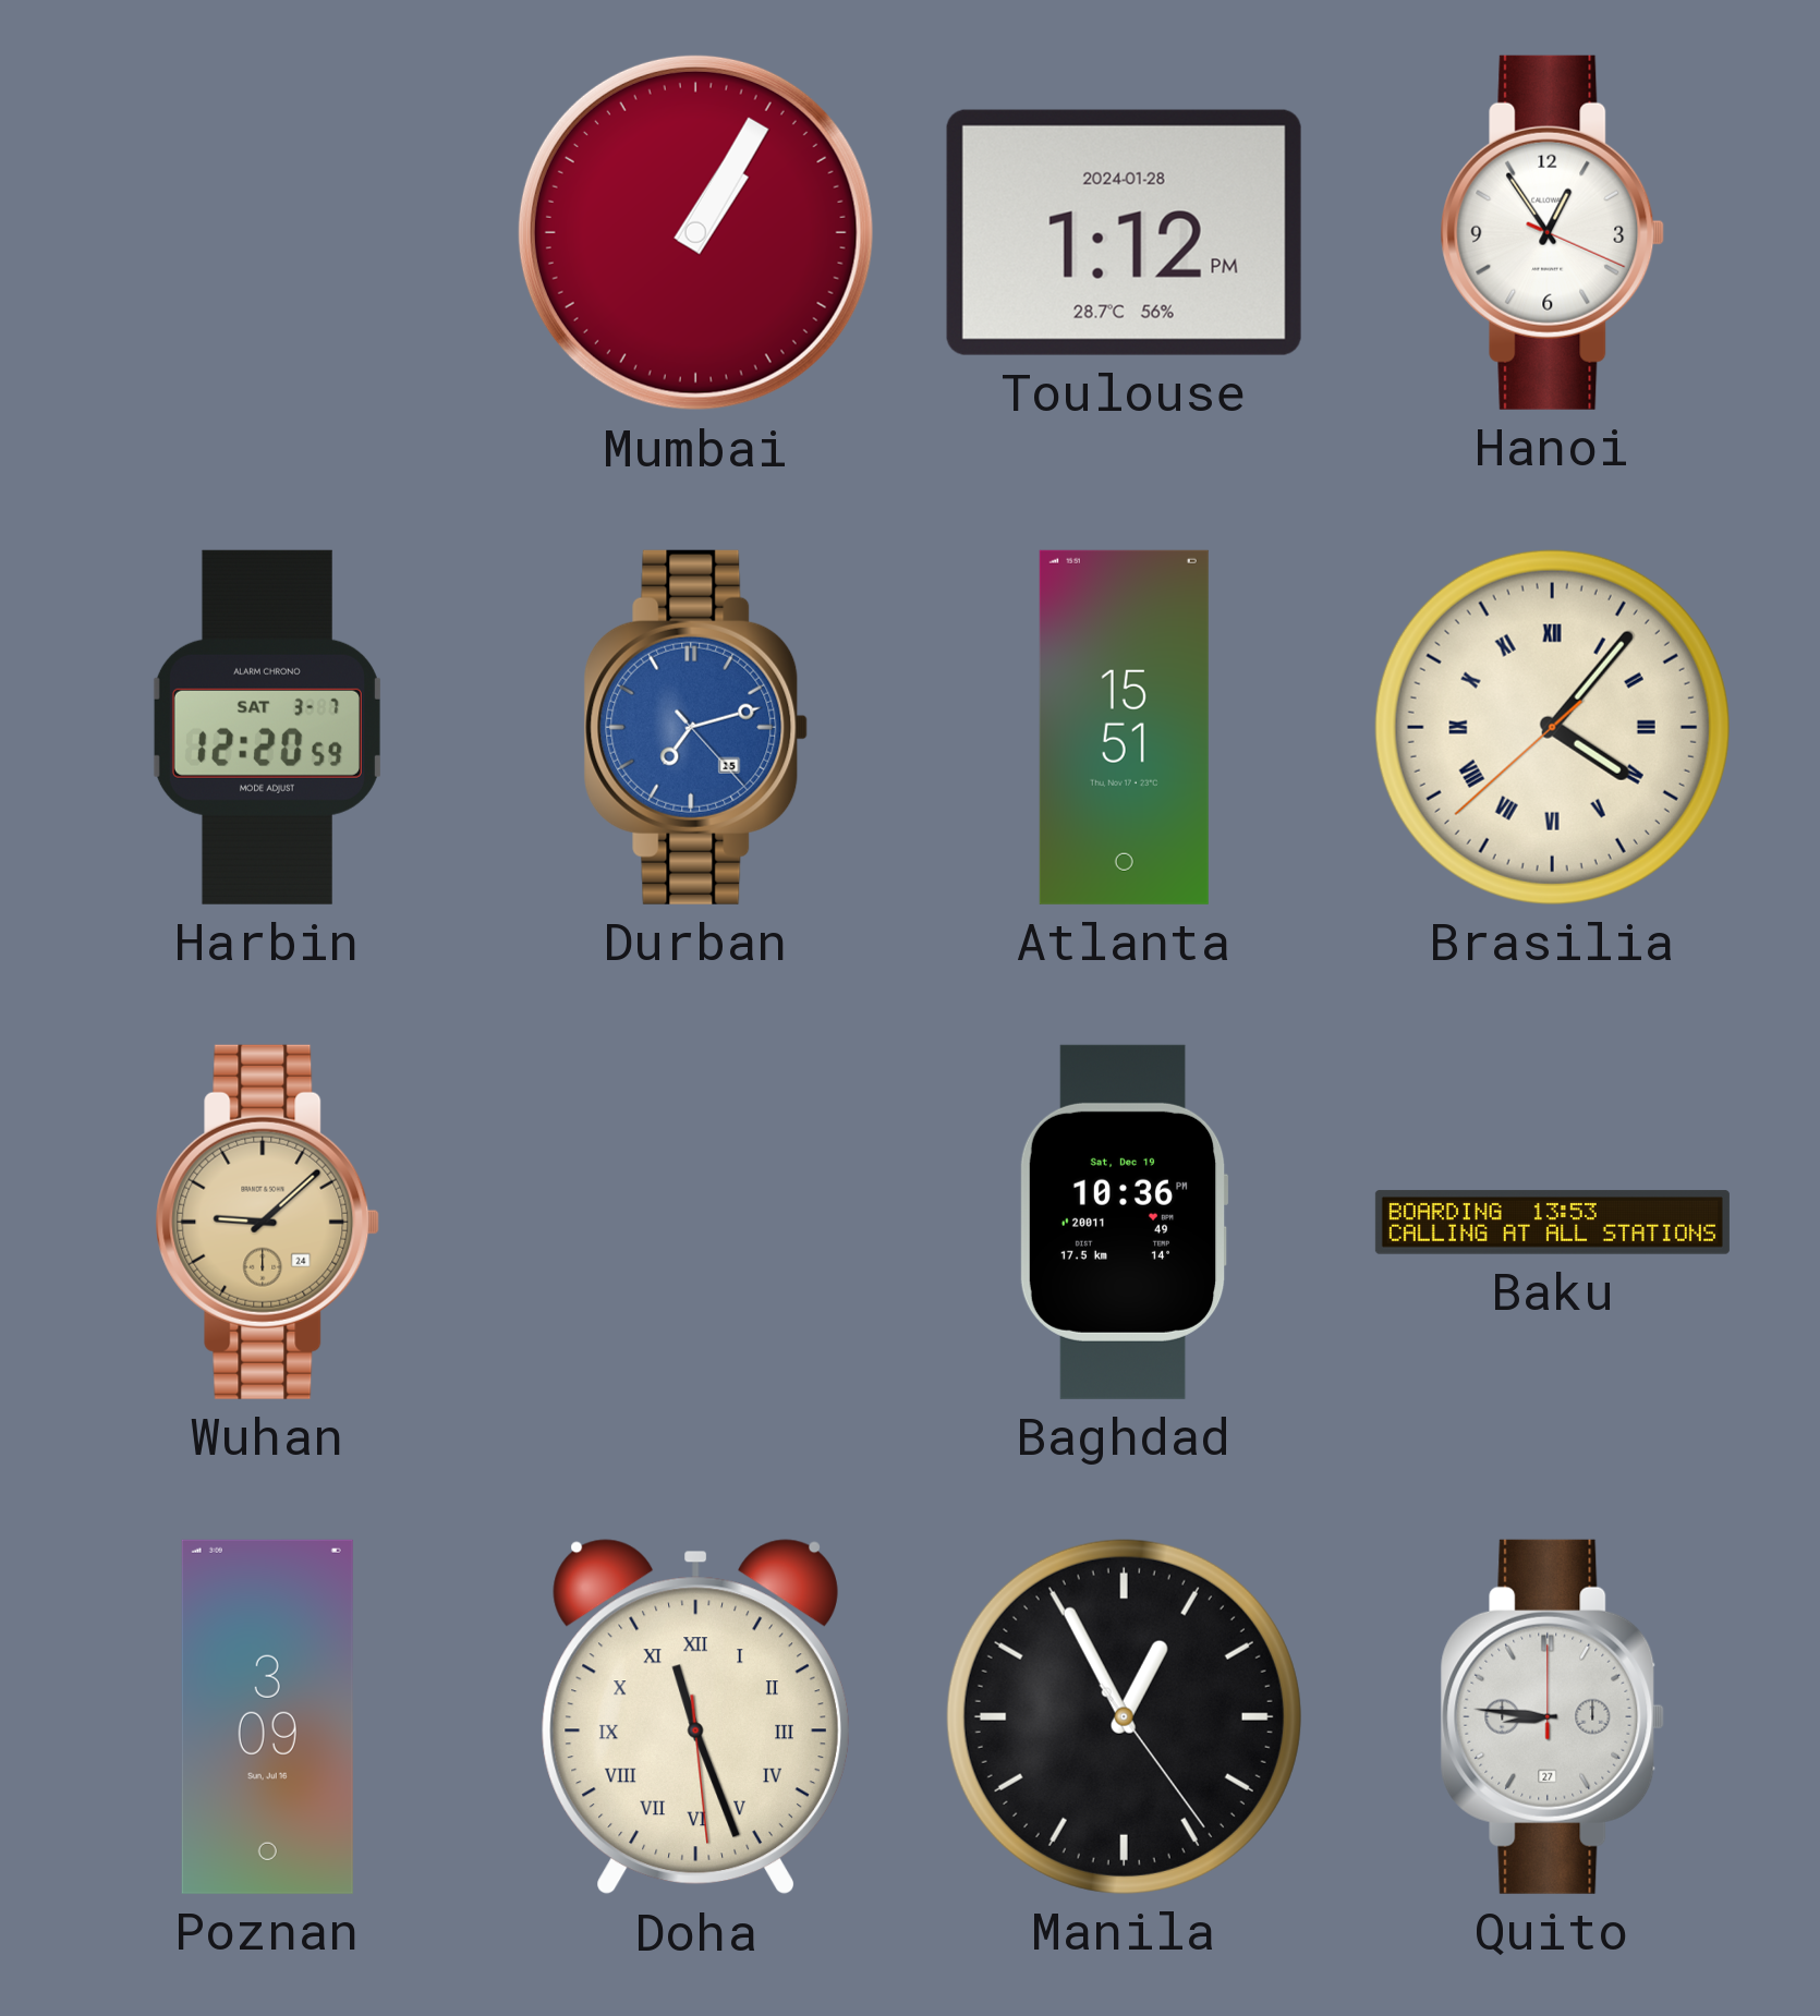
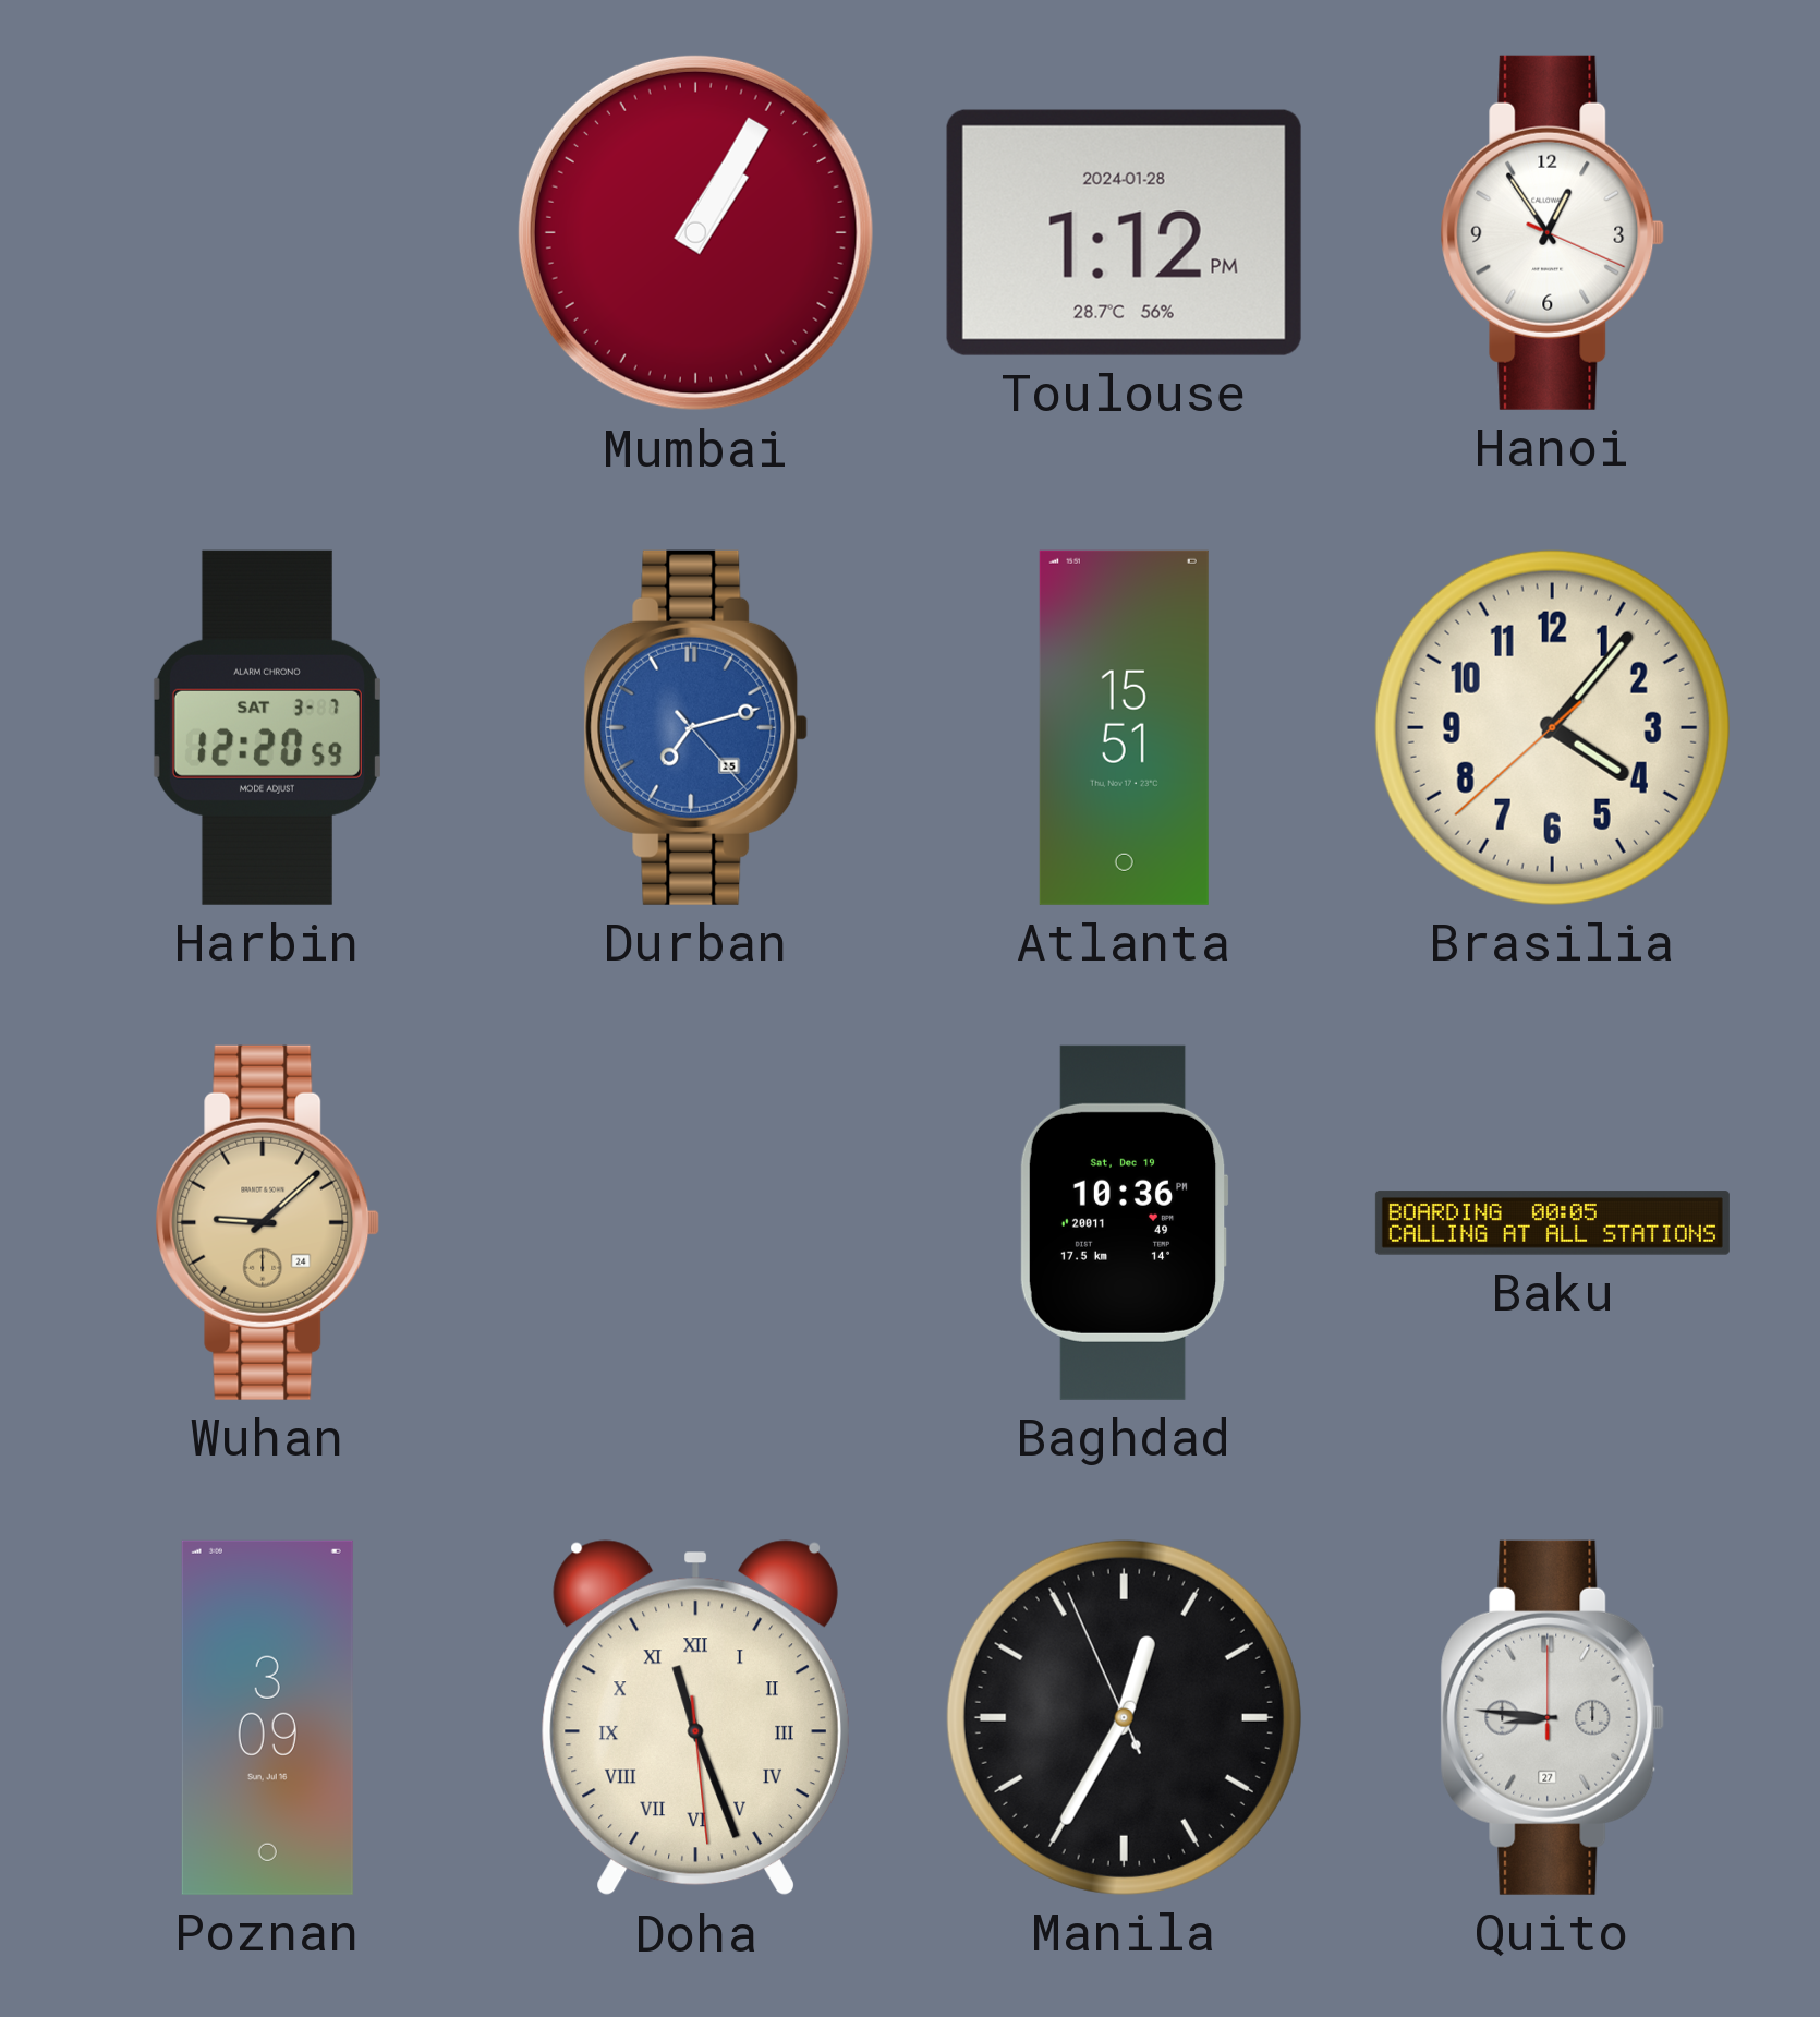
Brasilia numerals: Roman -> Arabic (1552, 727)
Baku: 13:53 -> 00:05 (1552, 1223)
Manila: 12:55 -> 12:34 (1124, 1717)
